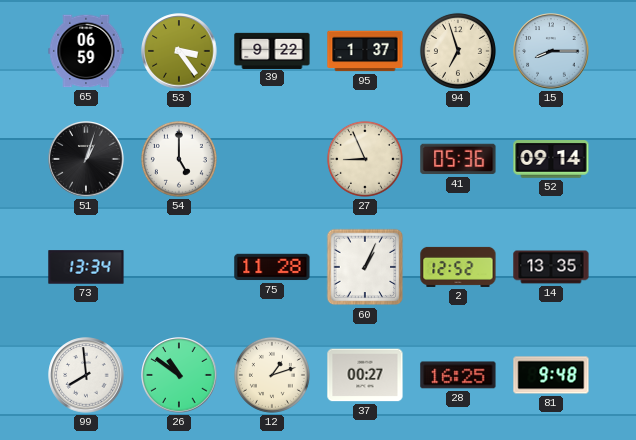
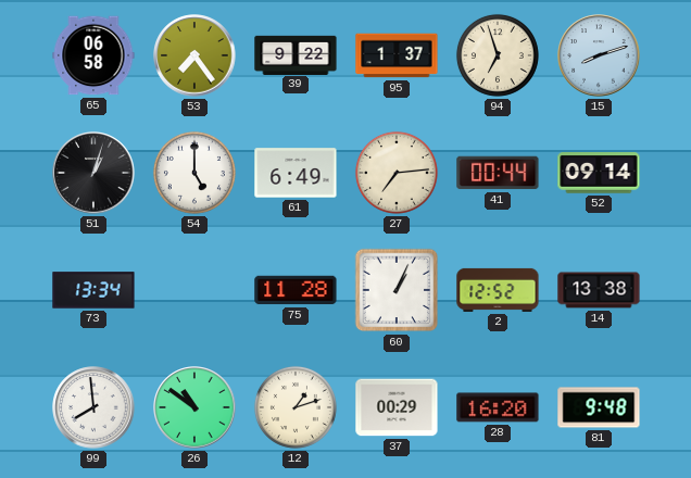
65: 06:59 -> 06:58 (93, 55)
53: 3:24 -> 7:24 (194, 55)
15: 8:15 -> 8:12 (599, 55)
61: none -> 6:49 (296, 173)
27: 8:56 -> 7:14 (397, 173)
41: 05:36 -> 00:44 (498, 173)
14: 13:35 -> 13:38 (599, 290)
37: 00:27 -> 00:29 (397, 407)
28: 16:25 -> 16:20 (498, 407)
